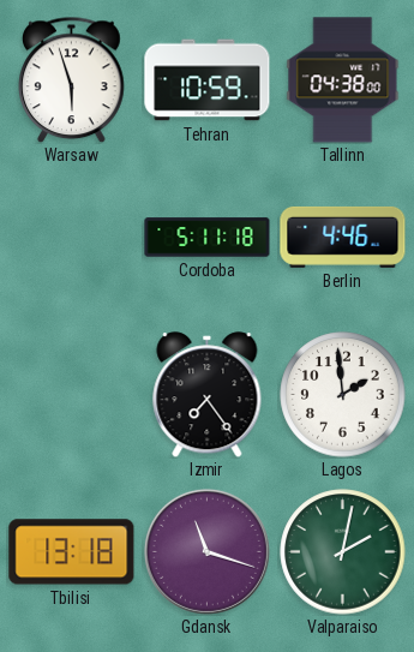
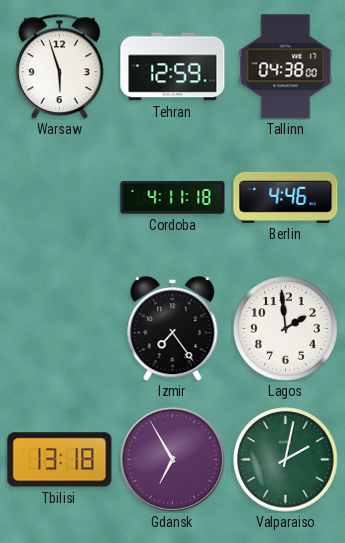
Tehran: 10:59 -> 12:59 (173, 67)
Cordoba: 5:11 -> 4:11 (173, 198)
Gdansk: 11:18 -> 6:55 (172, 459)
